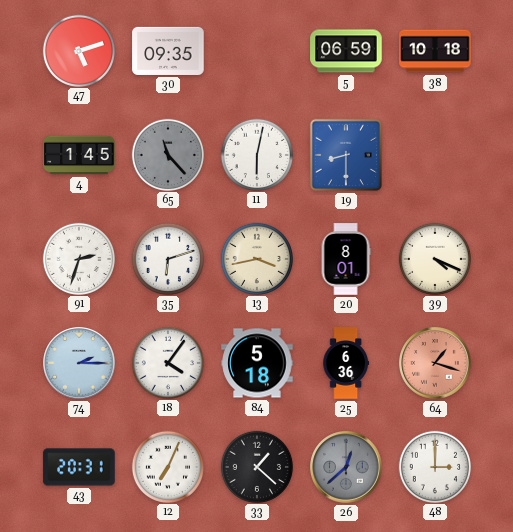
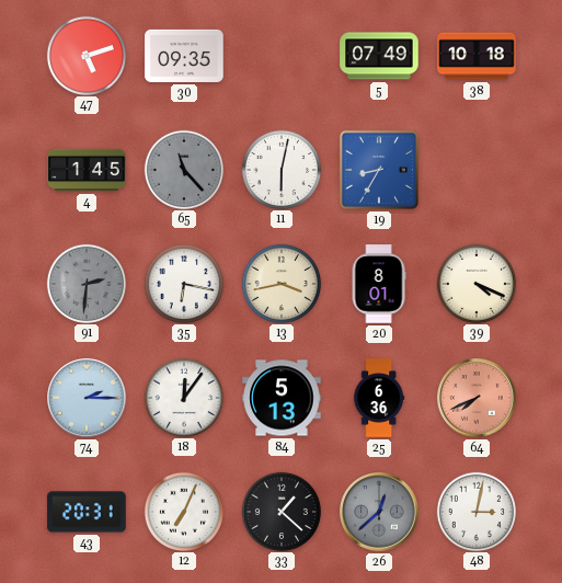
5: 06:59 -> 07:49 (379, 56)
19: 8:30 -> 8:35 (379, 170)
91: 2:33 -> 2:31 (85, 283)
91 dial: white -> grey (85, 283)
35: 6:12 -> 6:17 (183, 283)
18: 4:06 -> 12:06 (183, 397)
84: 5:18 -> 5:13 (282, 398)
64: 1:18 -> 7:41 (477, 398)
48: 3:00 -> 3:02 (475, 511)
